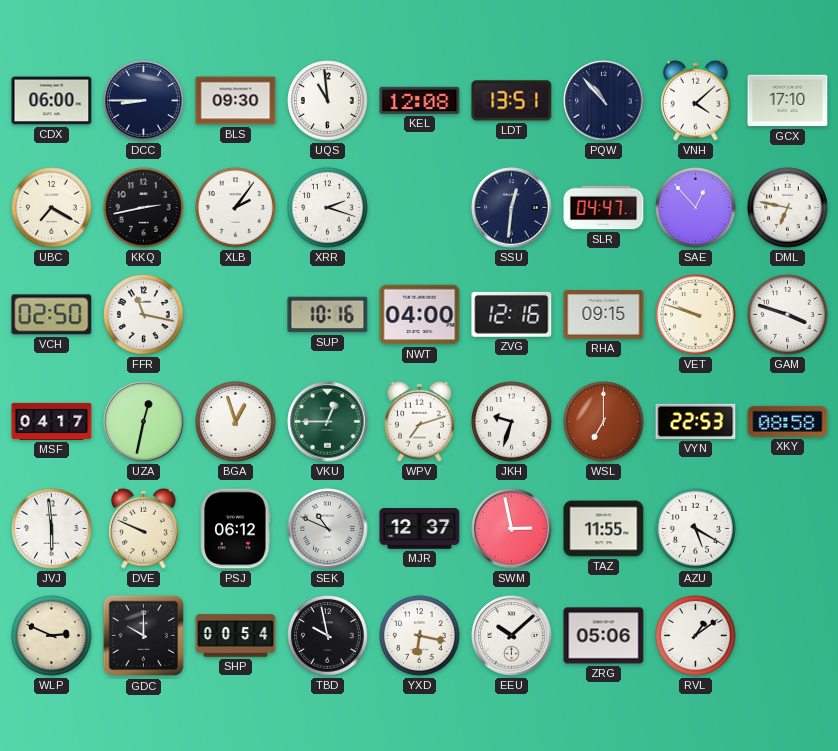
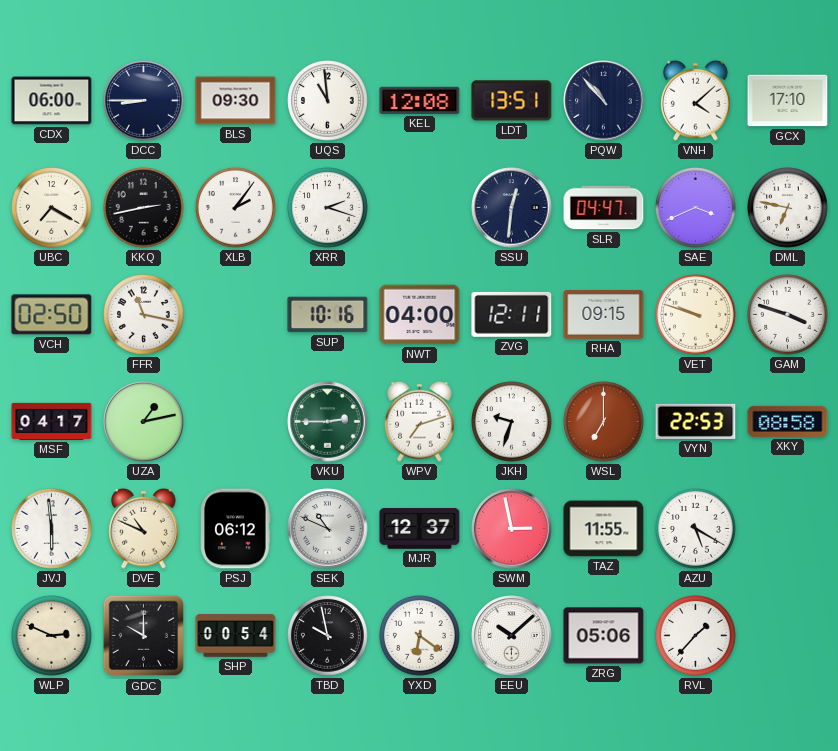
SAE: 12:53 -> 3:41 (696, 208)
ZVG: 12:16 -> 12:11 (512, 314)
UZA: 12:32 -> 1:13 (144, 422)
BGA: 12:57 -> none (236, 422)
VKU: 12:45 -> 2:45 (328, 422)
DVE: 9:49 -> 10:49 (144, 528)
YXD: 6:17 -> 6:21 (420, 636)
RVL: 1:09 -> 1:37 (696, 636)
